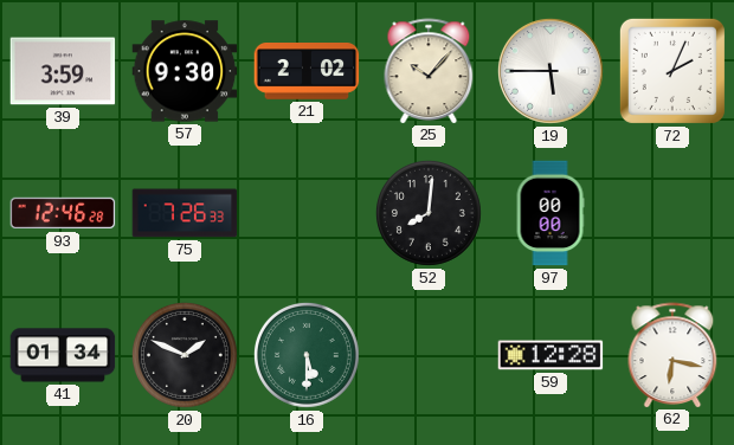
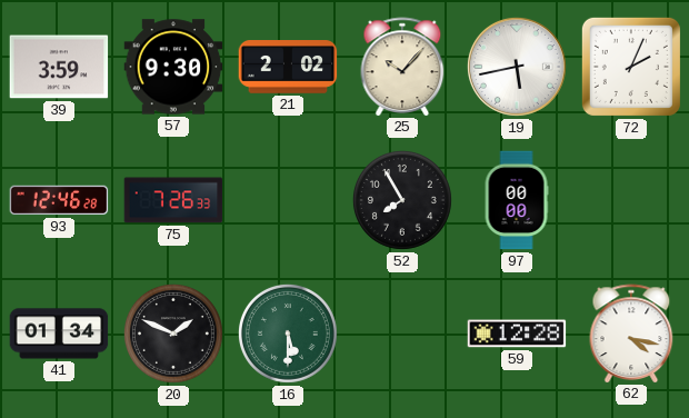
19: 5:45 -> 5:43 (517, 67)
52: 8:01 -> 7:55 (402, 200)
62: 6:17 -> 4:17 (631, 334)
